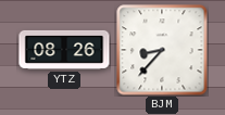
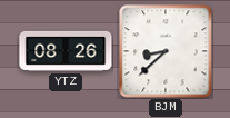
BJM: 8:37 -> 8:38 (166, 51)
